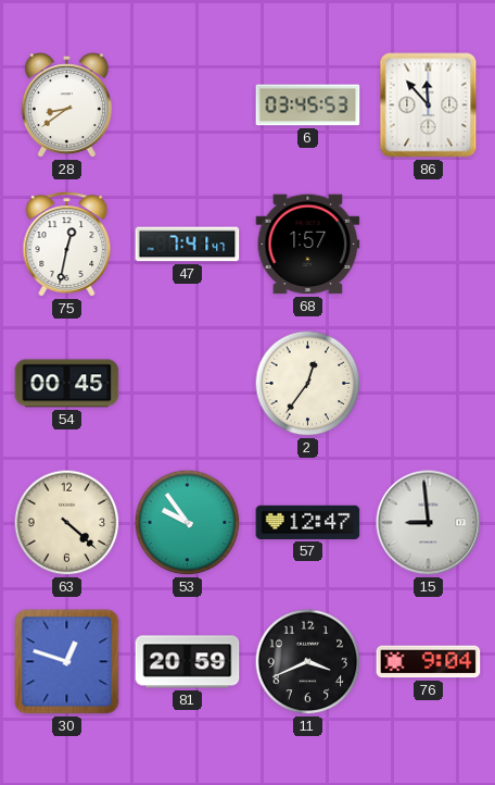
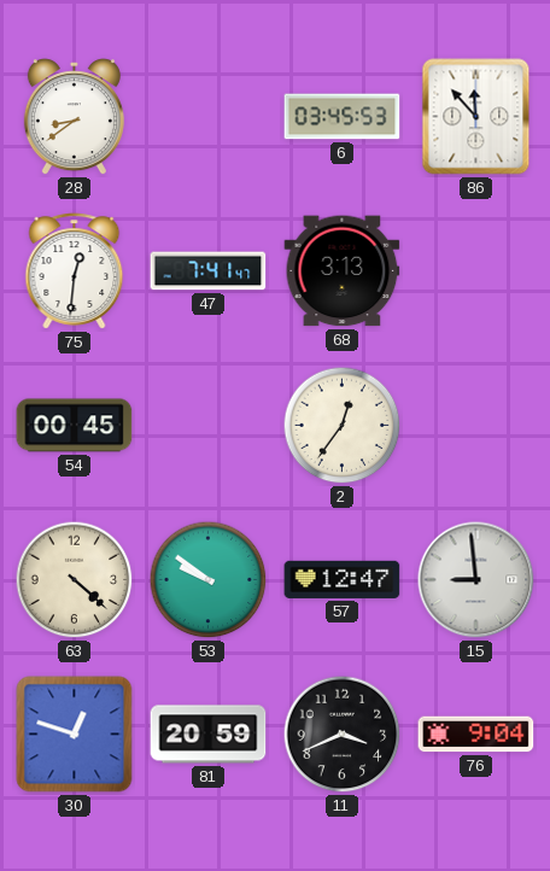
75: 12:32 -> 12:31 (75, 271)
68: 1:57 -> 3:13 (343, 271)
53: 9:54 -> 9:51 (209, 580)
